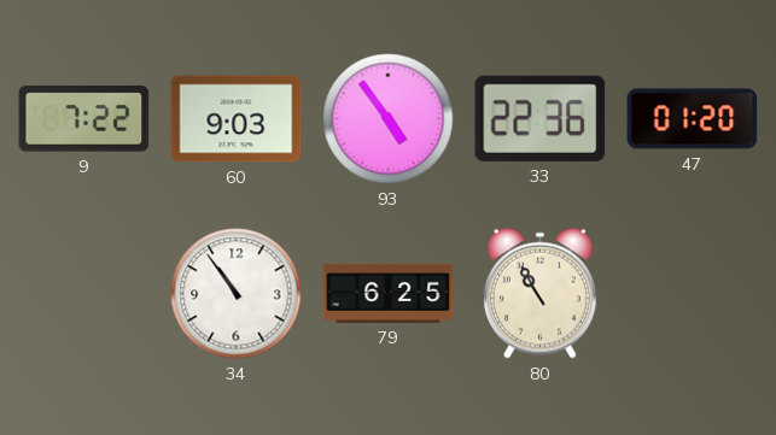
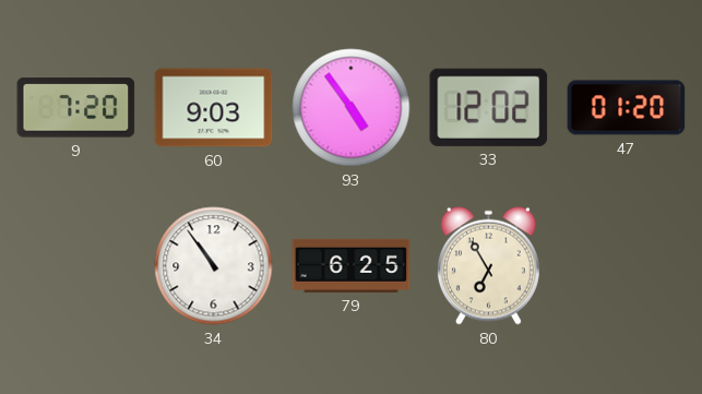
9: 7:22 -> 7:20 (76, 108)
33: 22:36 -> 12:02 (489, 107)
80: 10:55 -> 6:55 (488, 265)
